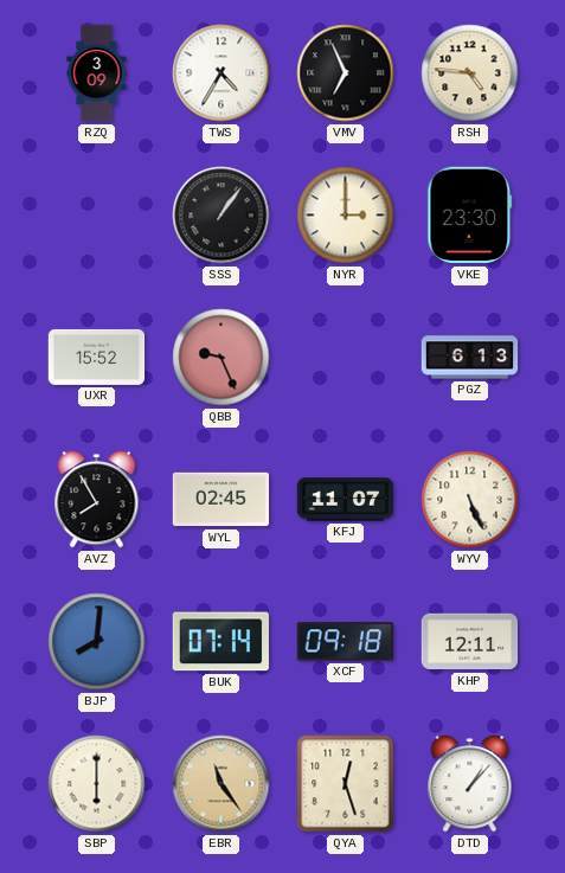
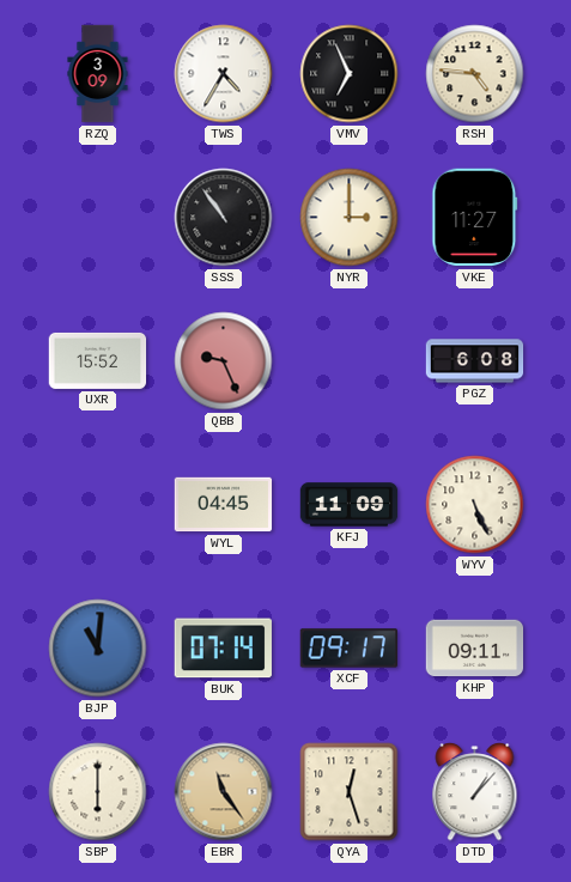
SSS: 1:06 -> 10:54 (224, 218)
VKE: 23:30 -> 11:27 (475, 218)
PGZ: 6:13 -> 6:08 (475, 361)
AVZ: 7:55 -> none (97, 500)
WYL: 02:45 -> 04:45 (224, 505)
KFJ: 11:07 -> 11:09 (350, 505)
BJP: 8:01 -> 11:01 (98, 649)
XCF: 09:18 -> 09:17 (350, 649)
KHP: 12:11 -> 09:11 (475, 649)
